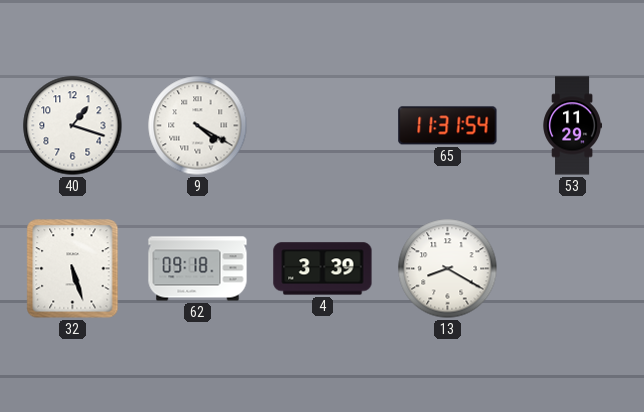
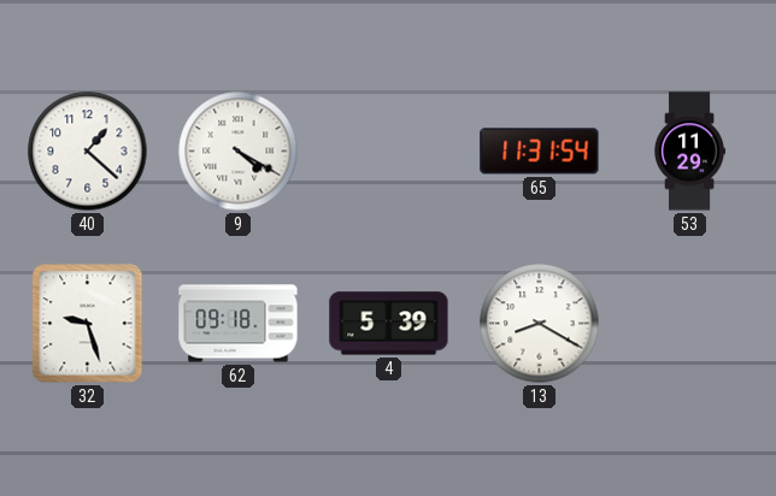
40: 1:18 -> 1:22 (88, 152)
32: 5:27 -> 9:27 (88, 324)
4: 3:39 -> 5:39 (389, 324)
